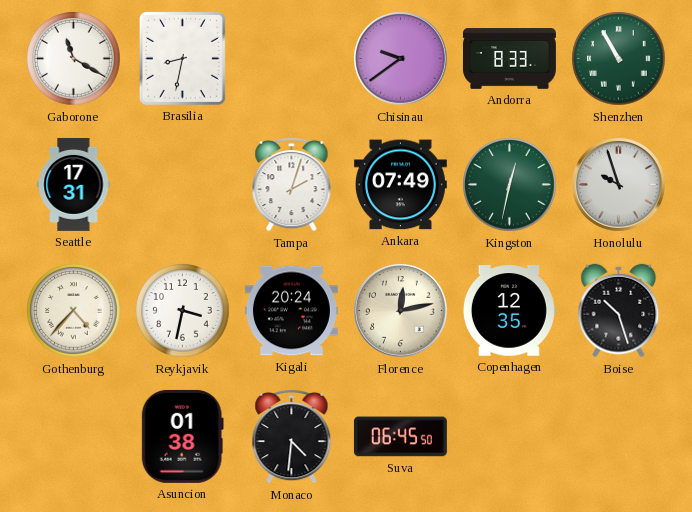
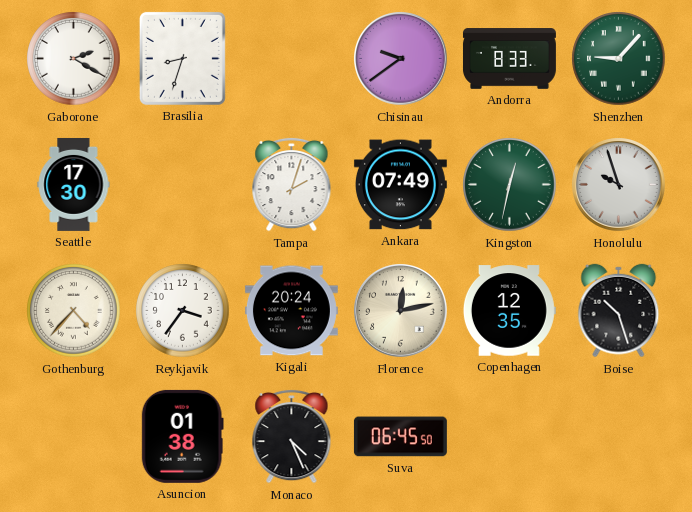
Gaborone: 11:20 -> 2:20 (74, 59)
Brasilia: 8:32 -> 8:33 (182, 58)
Shenzhen: 10:55 -> 9:07 (619, 59)
Seattle: 17:31 -> 17:30 (74, 184)
Reykjavik: 3:32 -> 3:36 (183, 311)
Monaco: 4:31 -> 4:26 (292, 436)
